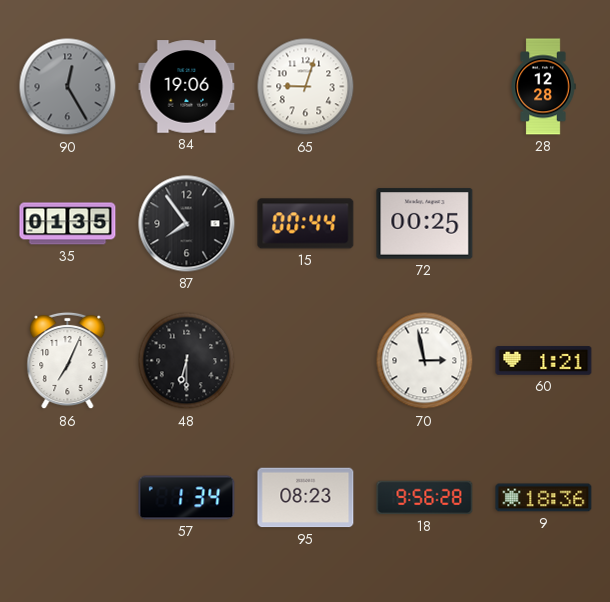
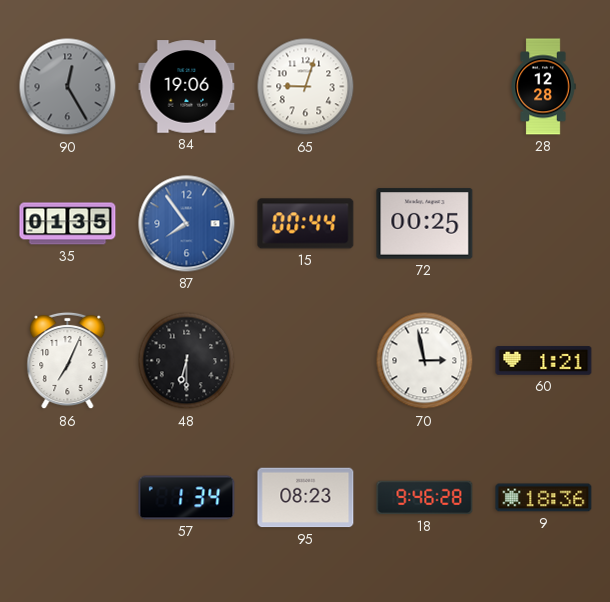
87 dial: black -> blue (187, 224)
18: 9:56 -> 9:46 (425, 498)
